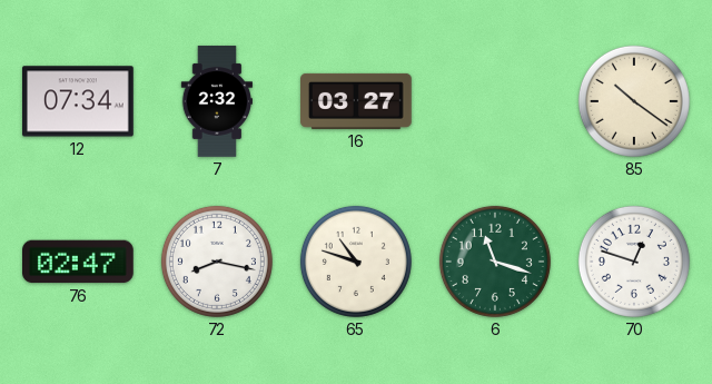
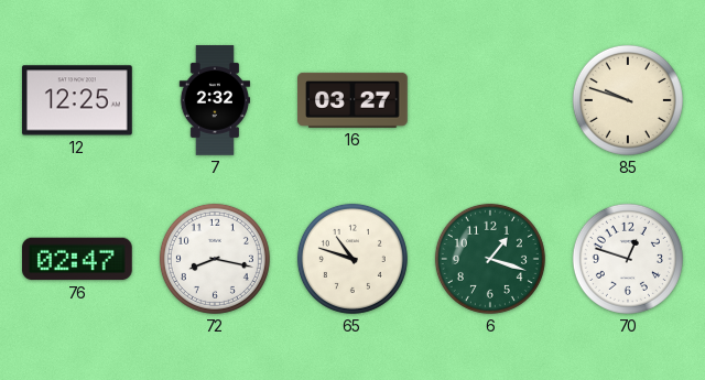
12: 07:34 -> 12:25 (78, 100)
85: 10:21 -> 9:48 (628, 100)
6: 11:18 -> 1:18 (490, 259)
